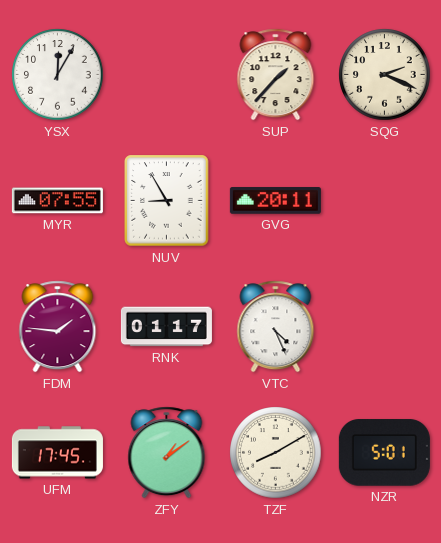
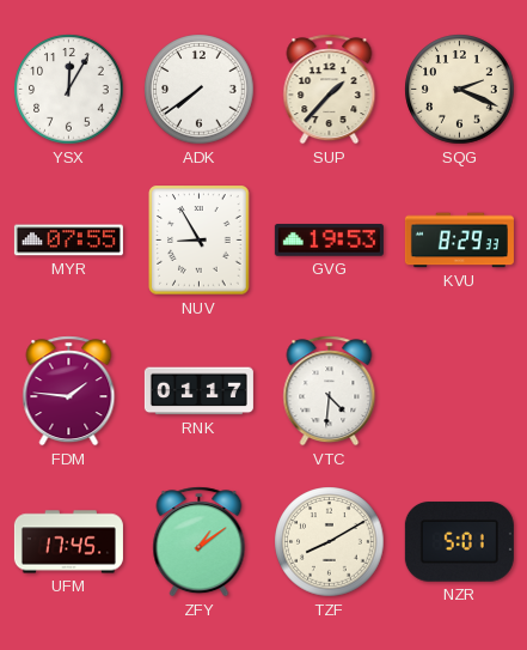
ADK: none -> 7:39 (200, 90)
GVG: 20:11 -> 19:53 (329, 241)
KVU: none -> 8:29 (459, 241)
VTC: 4:26 -> 4:31 (330, 391)
